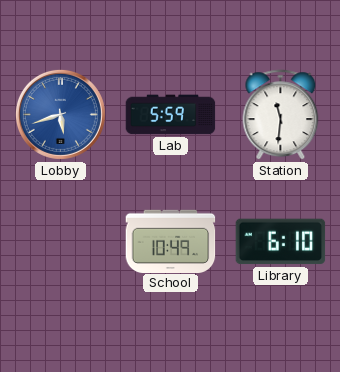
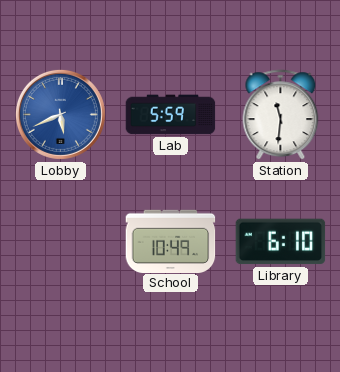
Lobby: 5:42 -> 5:41 (60, 114)
